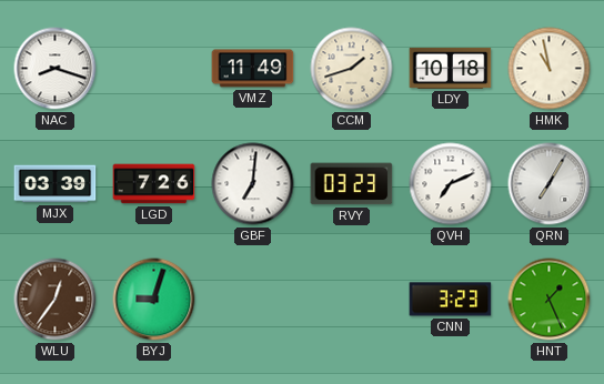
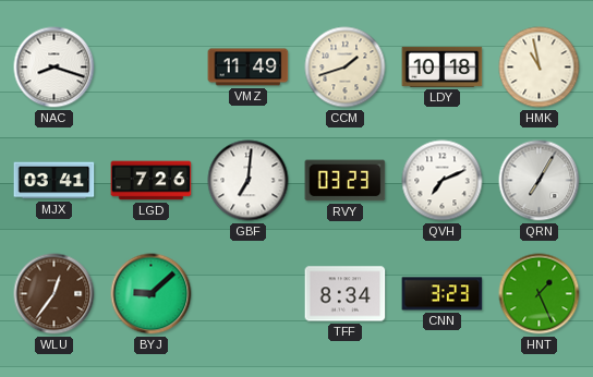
MJX: 03:39 -> 03:41 (55, 181)
BYJ: 9:03 -> 9:08 (152, 294)
TFF: none -> 8:34 (346, 294)
